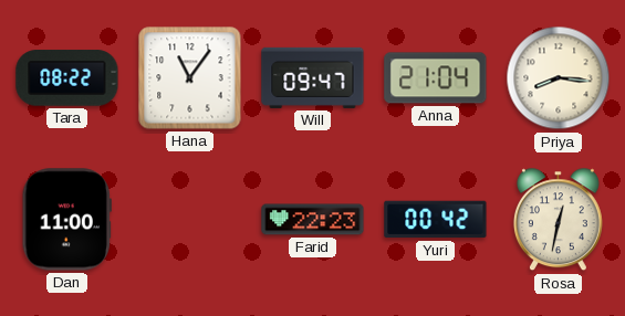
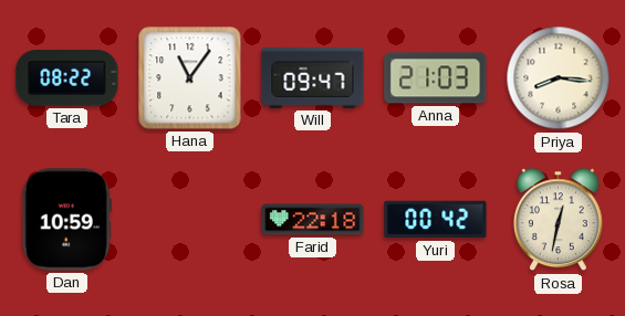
Anna: 21:04 -> 21:03 (436, 78)
Dan: 11:00 -> 10:59 (66, 220)
Farid: 22:23 -> 22:18 (313, 220)
